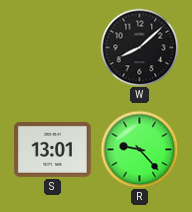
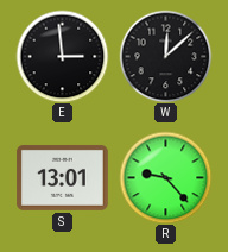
E: none -> 2:59 (62, 56)
W: 8:08 -> 12:08 (165, 56)
